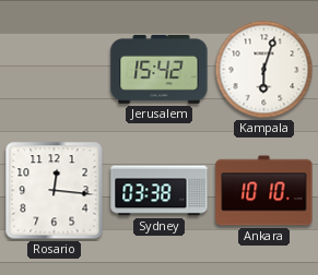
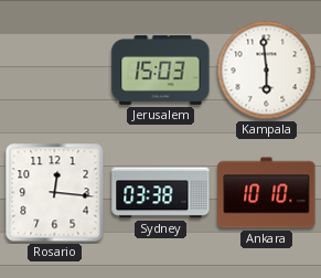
Jerusalem: 15:42 -> 15:03 (161, 69)
Kampala: 6:03 -> 5:59 (267, 71)
